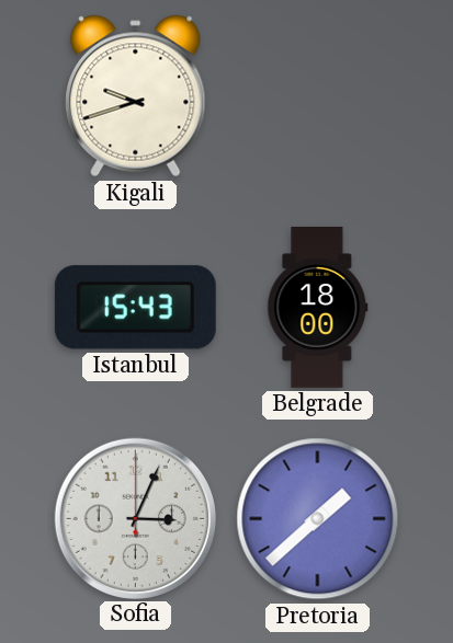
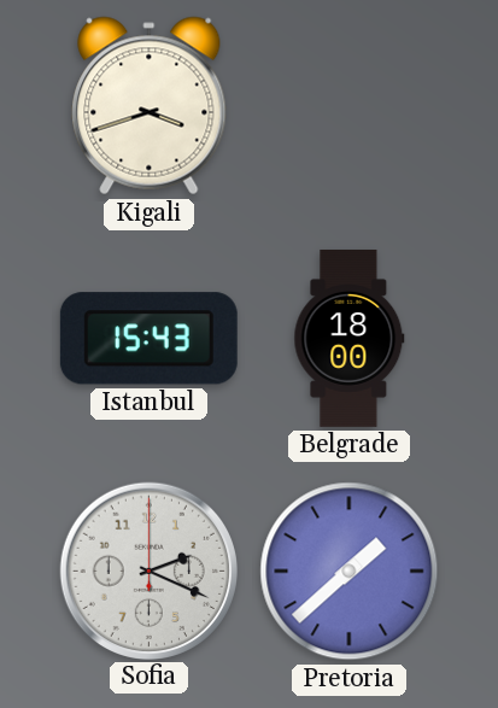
Kigali: 9:42 -> 3:42 (150, 106)
Sofia: 3:04 -> 2:19 (148, 571)
